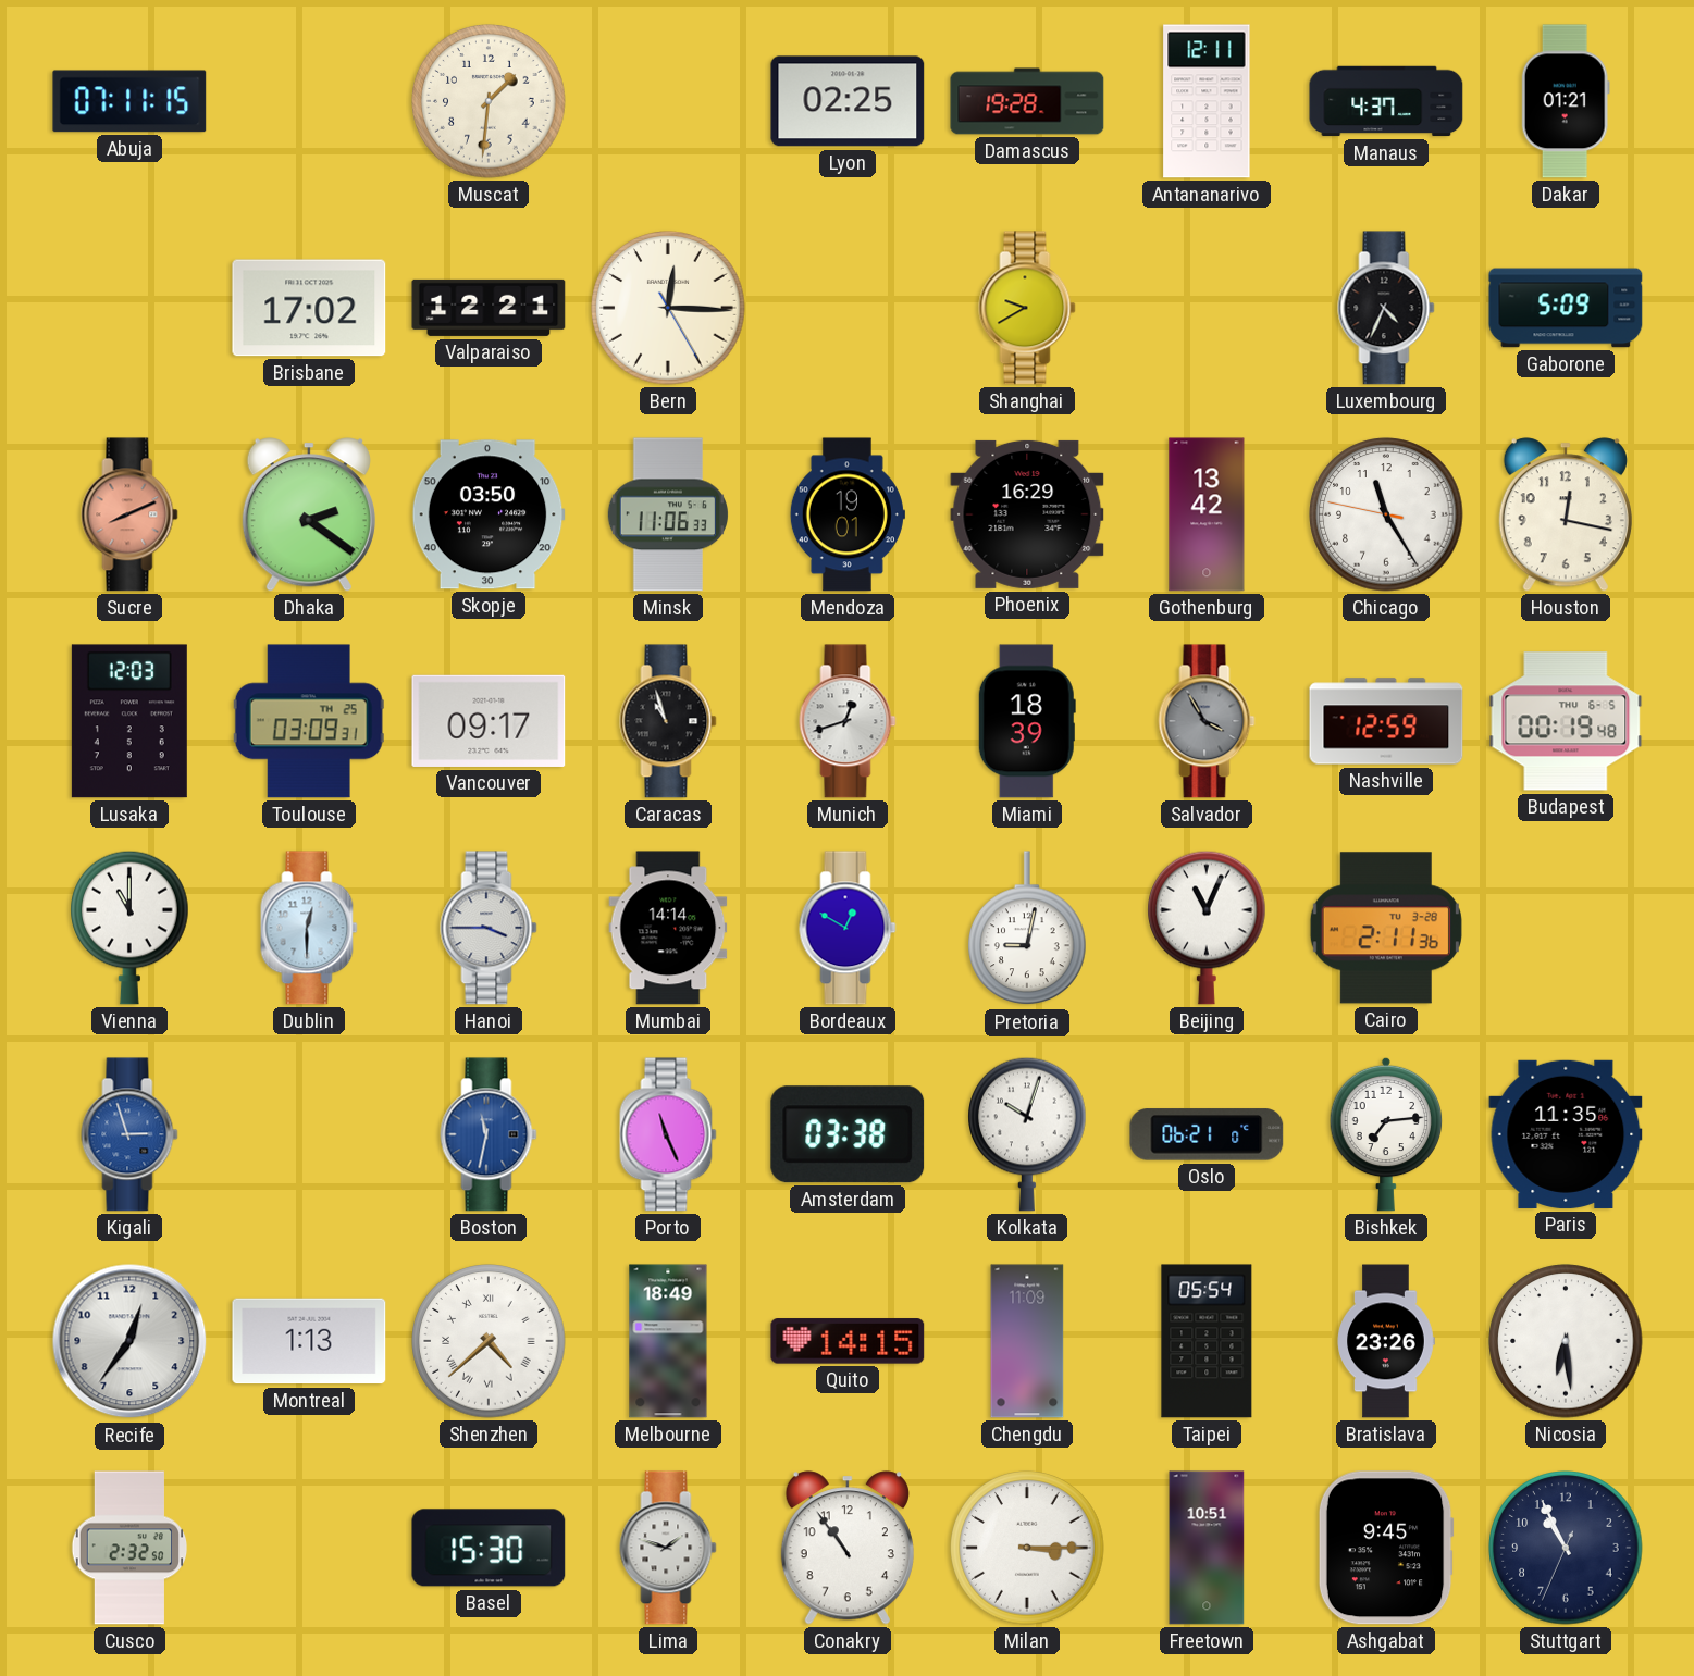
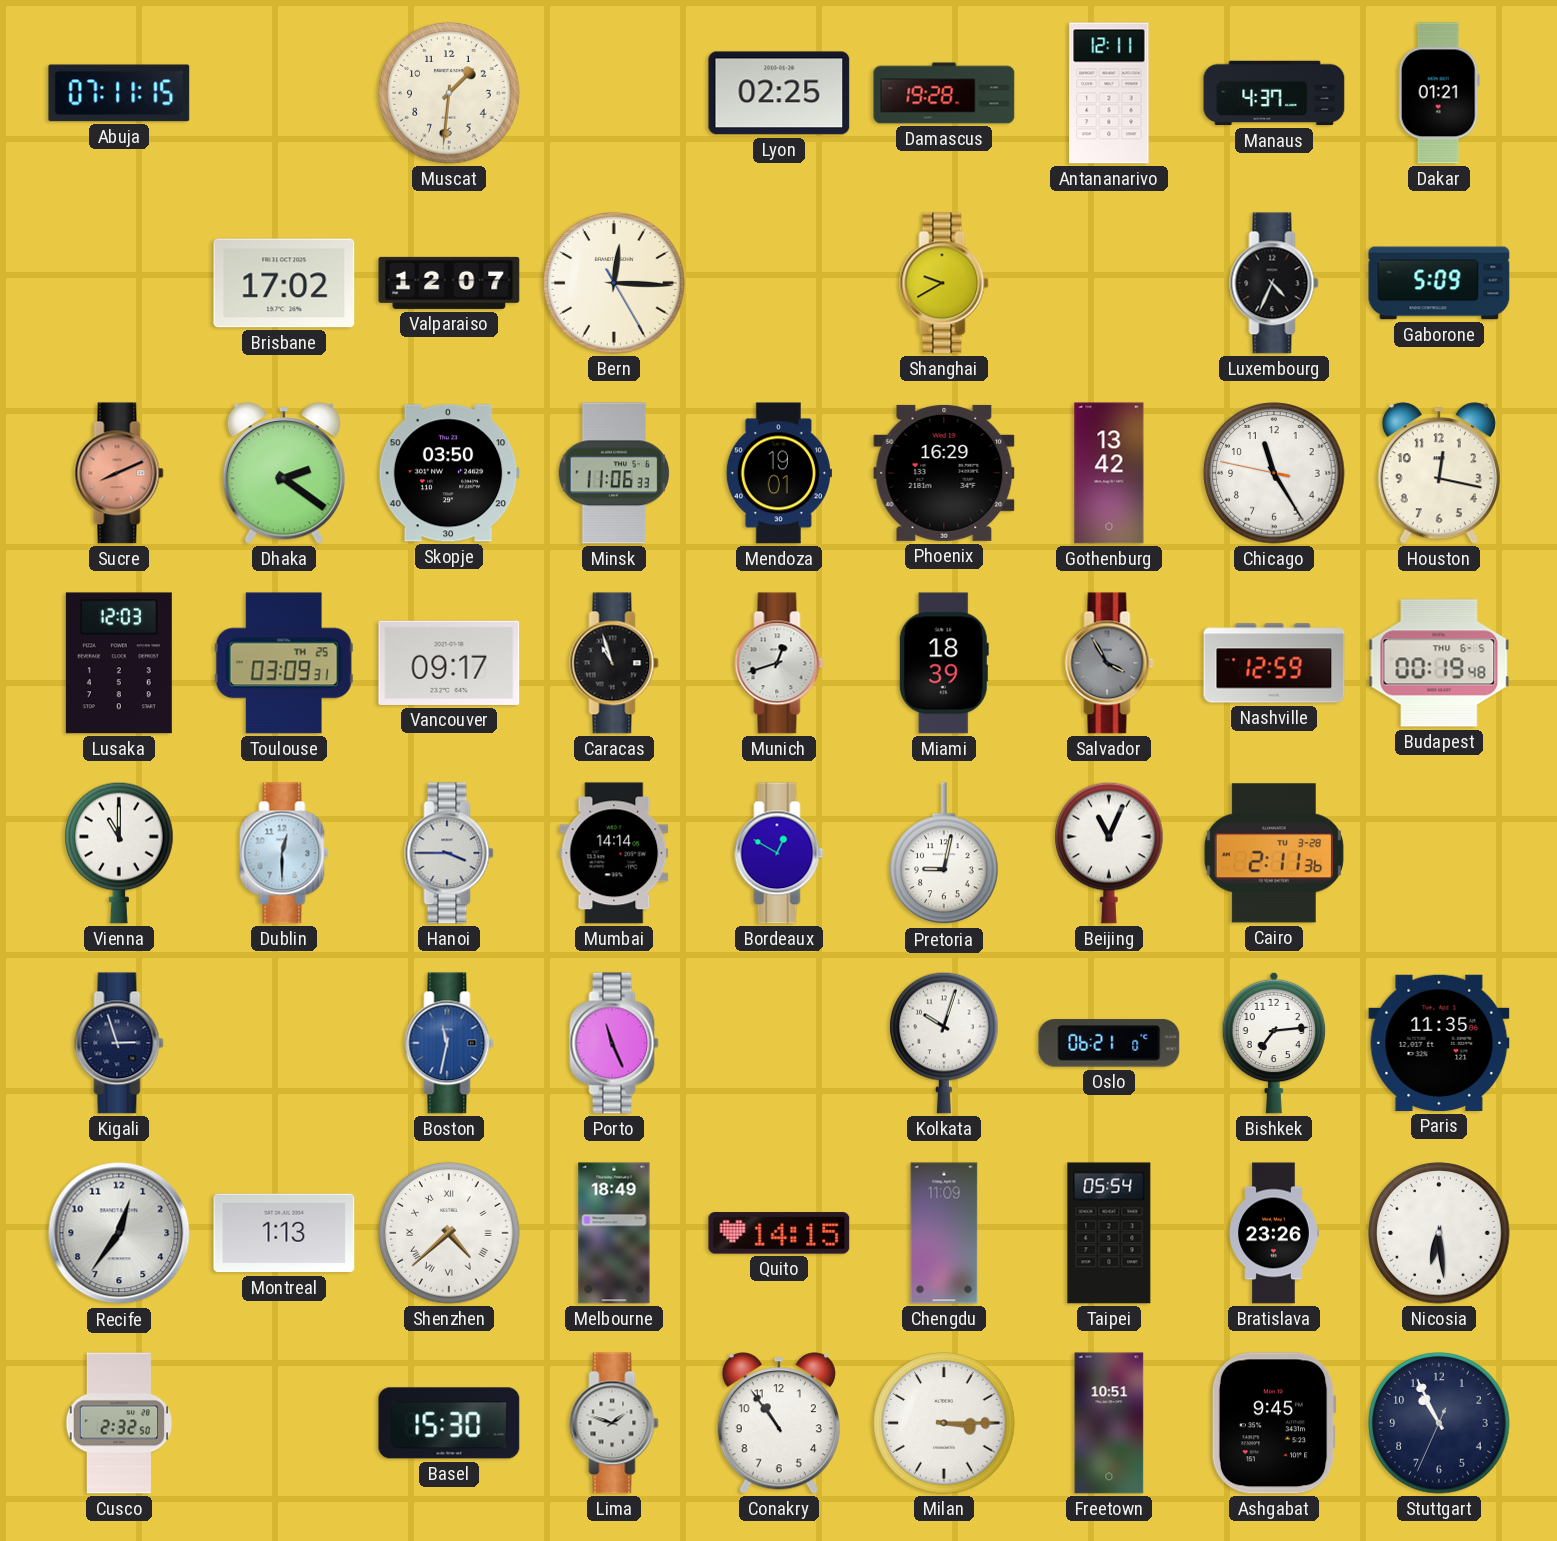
Valparaiso: 12:21 -> 12:07 (449, 283)
Kigali dial: blue -> navy (119, 1043)
Amsterdam: 03:38 -> none (848, 1134)
